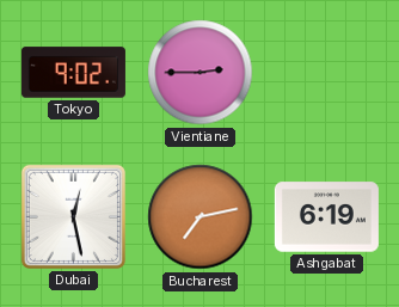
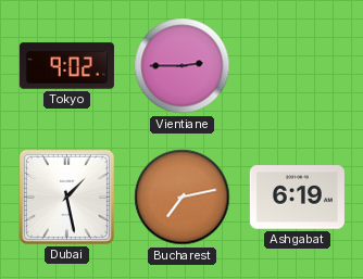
Dubai: 12:28 -> 1:28 (66, 196)
